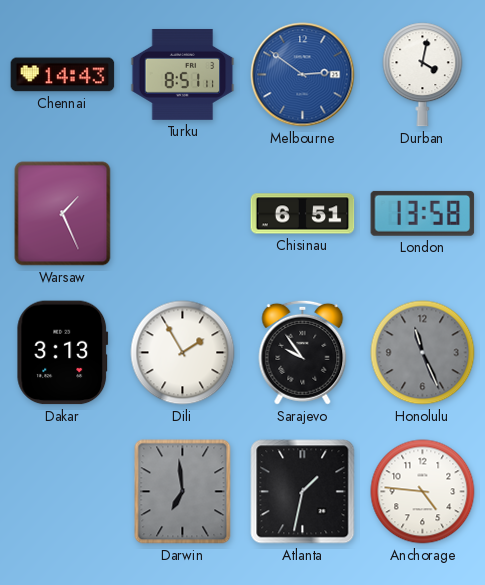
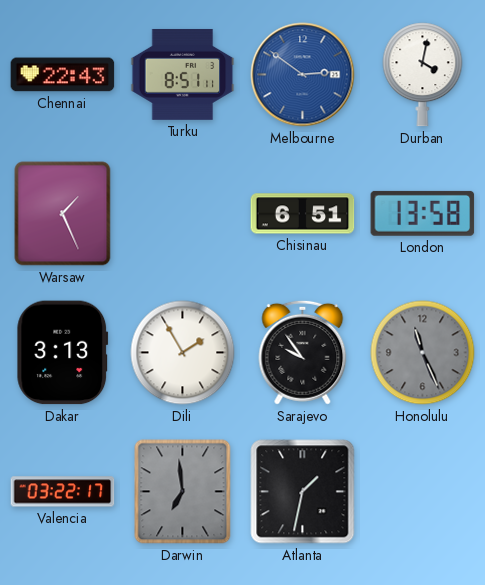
Chennai: 14:43 -> 22:43 (63, 75)
Valencia: none -> 03:22 (63, 492)
Anchorage: 4:46 -> none (423, 492)
